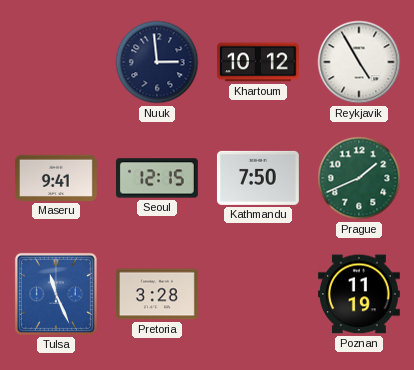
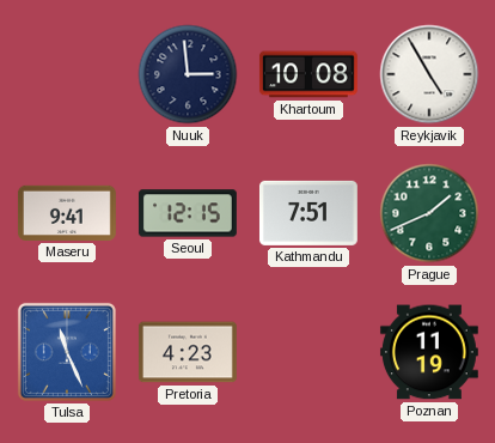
Khartoum: 10:12 -> 10:08 (308, 74)
Kathmandu: 7:50 -> 7:51 (308, 213)
Pretoria: 3:28 -> 4:23 (188, 352)
